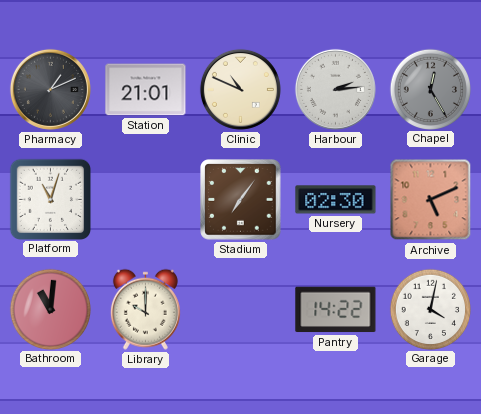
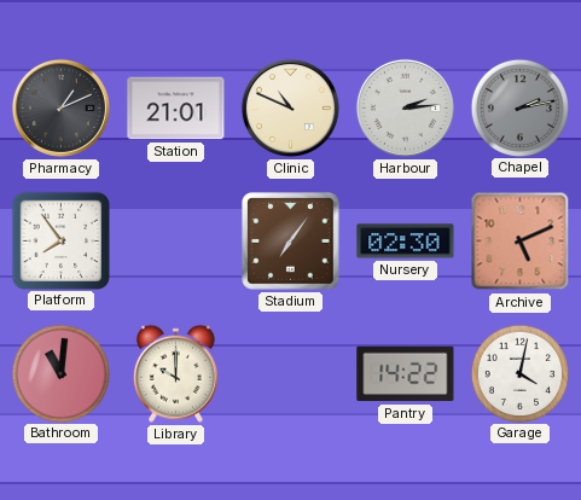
Chapel: 12:25 -> 2:13 (519, 107)
Platform: 11:03 -> 7:54 (60, 240)
